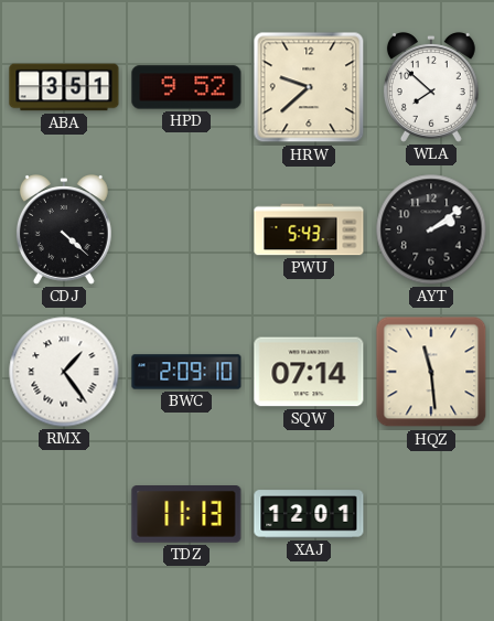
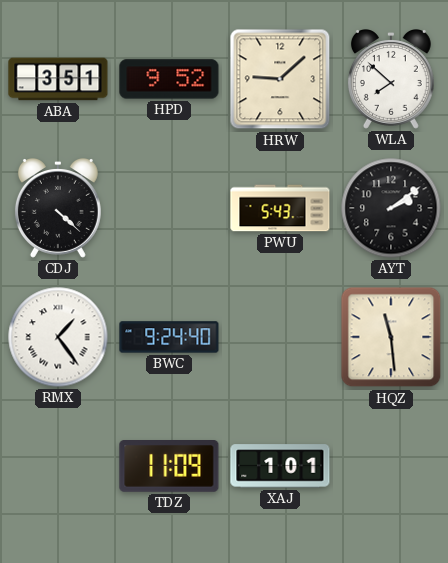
HRW: 9:38 -> 9:08 (280, 79)
BWC: 2:09 -> 9:24 (169, 337)
SQW: 07:14 -> none (309, 372)
TDZ: 11:13 -> 11:09 (169, 467)
XAJ: 12:01 -> 1:01 (280, 466)
